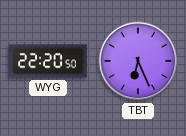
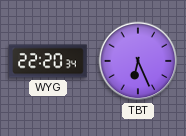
WYG: 22:20:50 -> 22:20:34 (48, 61)
